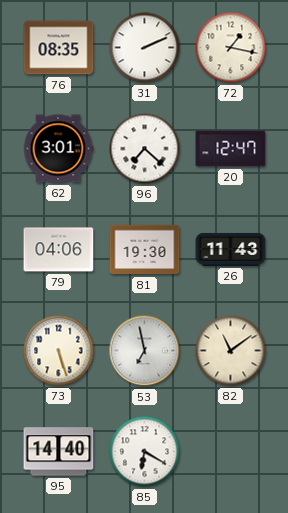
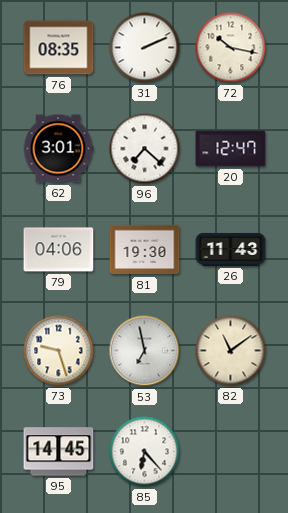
72: 1:17 -> 10:17 (231, 48)
73: 5:27 -> 9:27 (59, 351)
95: 14:40 -> 14:45 (59, 452)
85: 6:20 -> 6:23 (145, 452)
